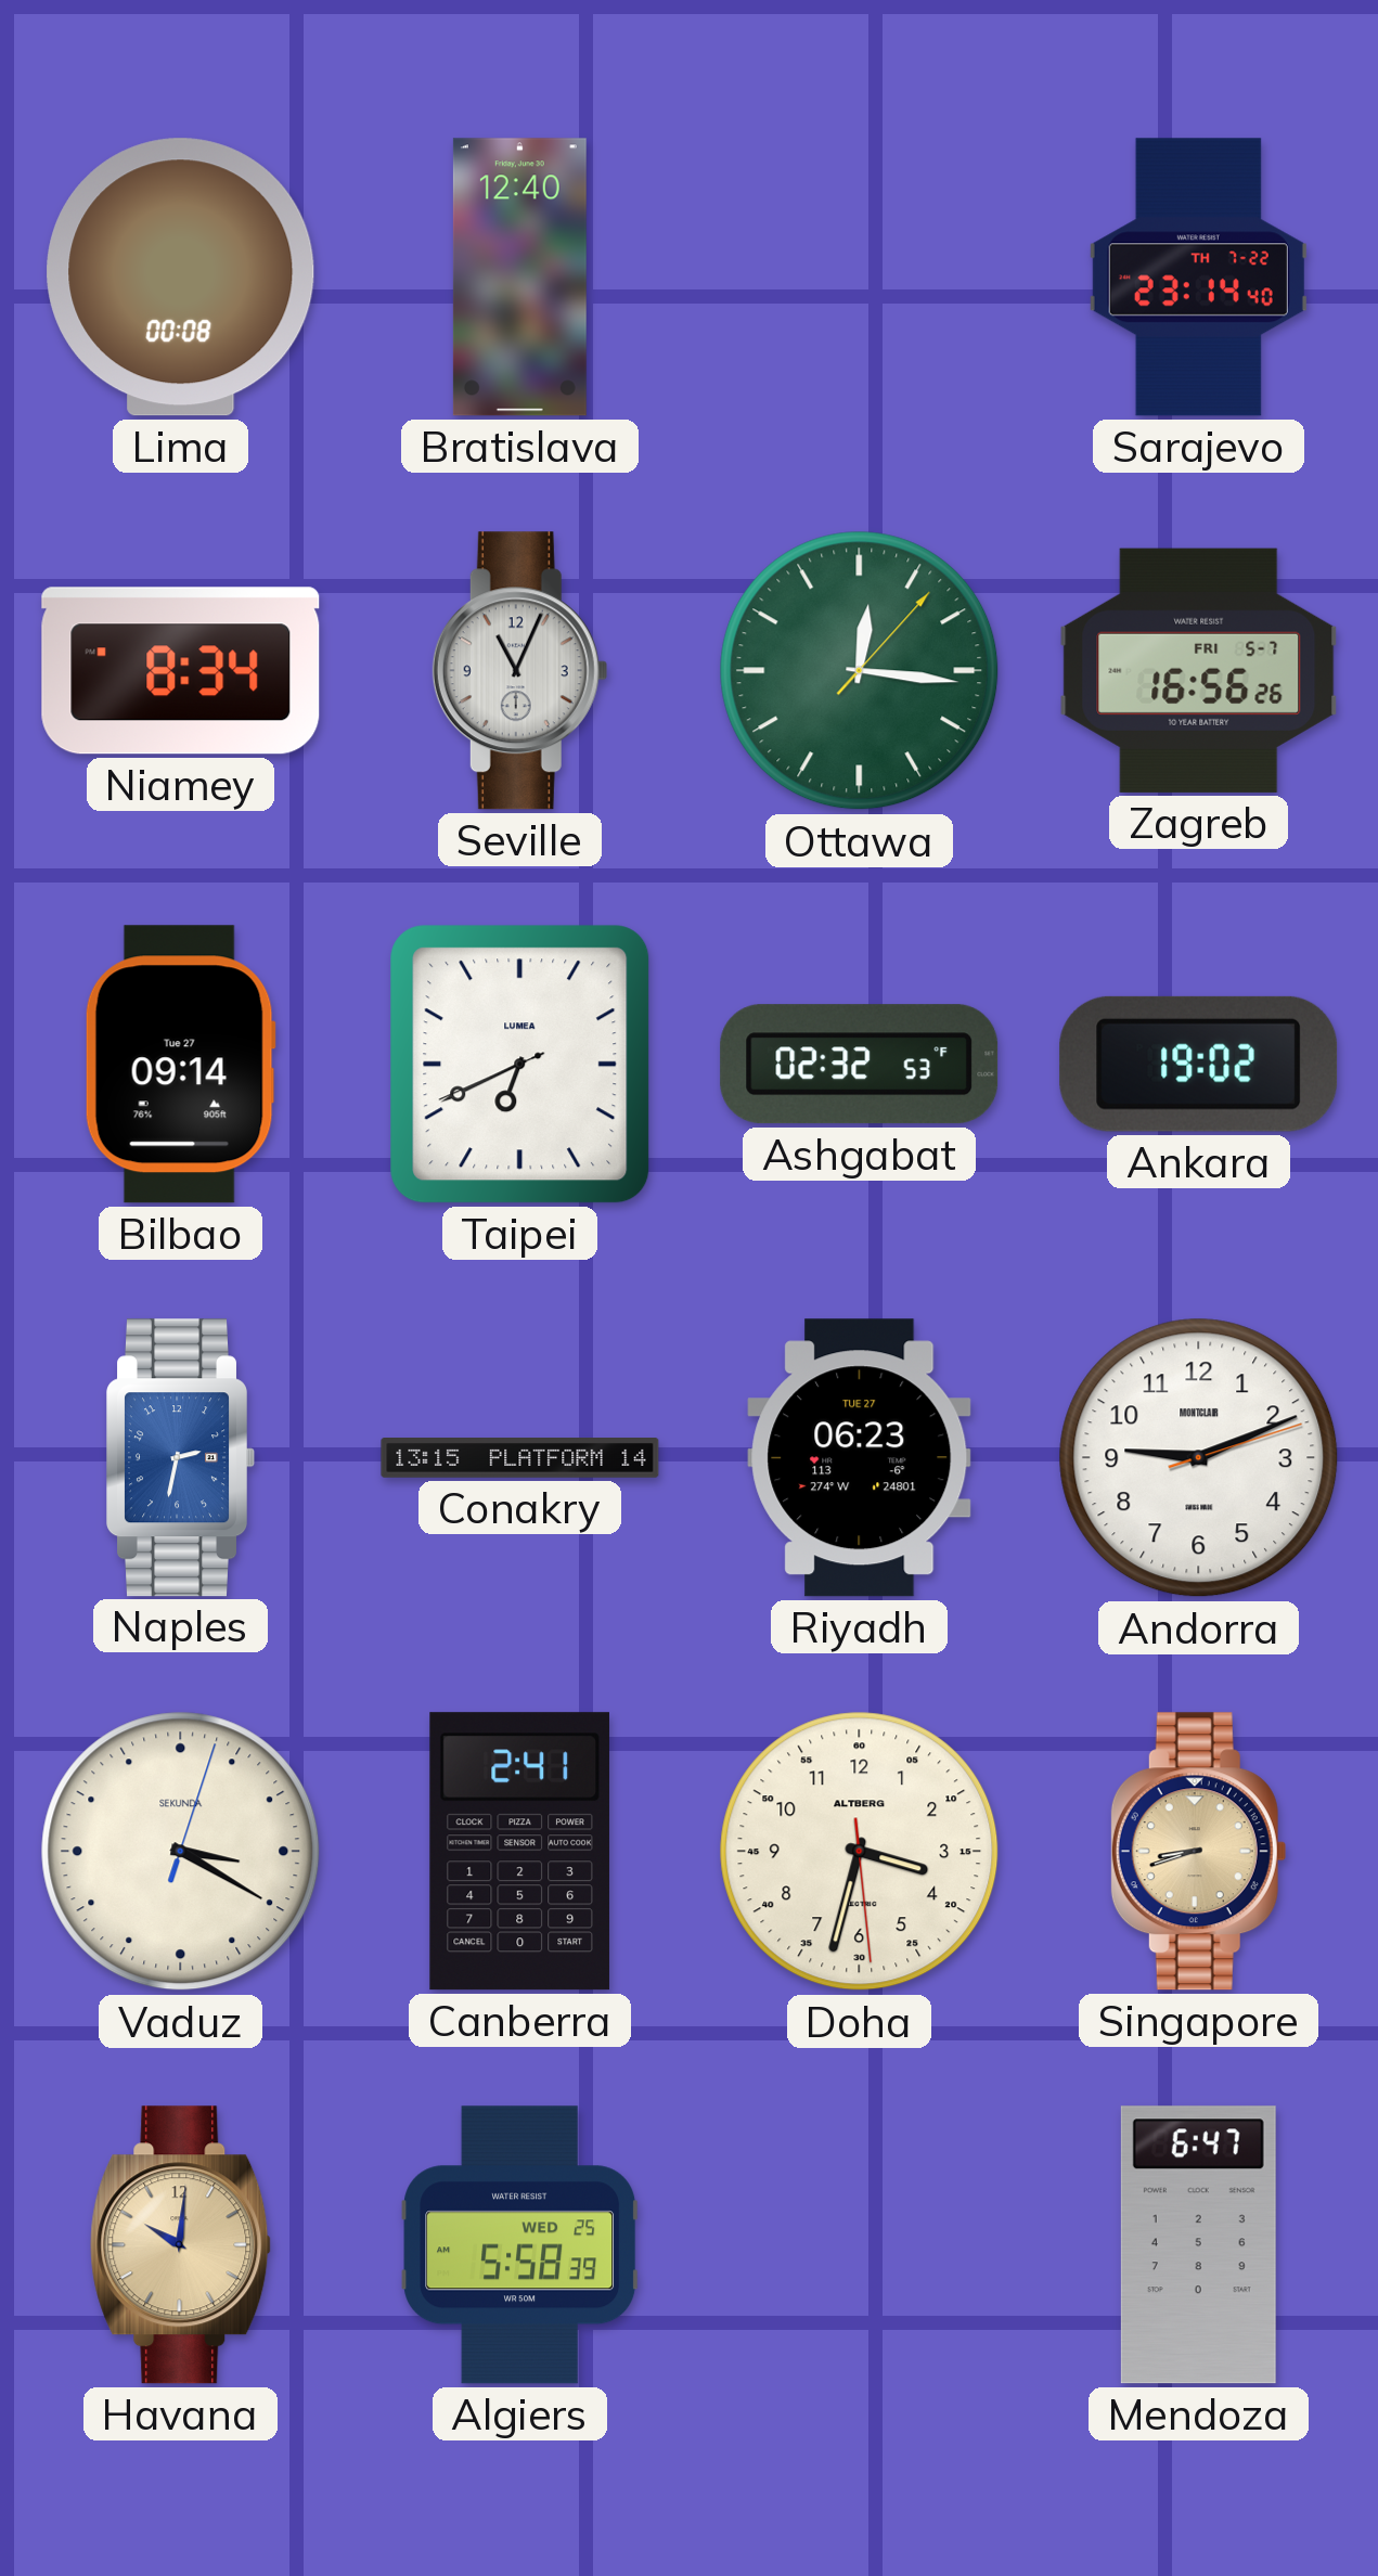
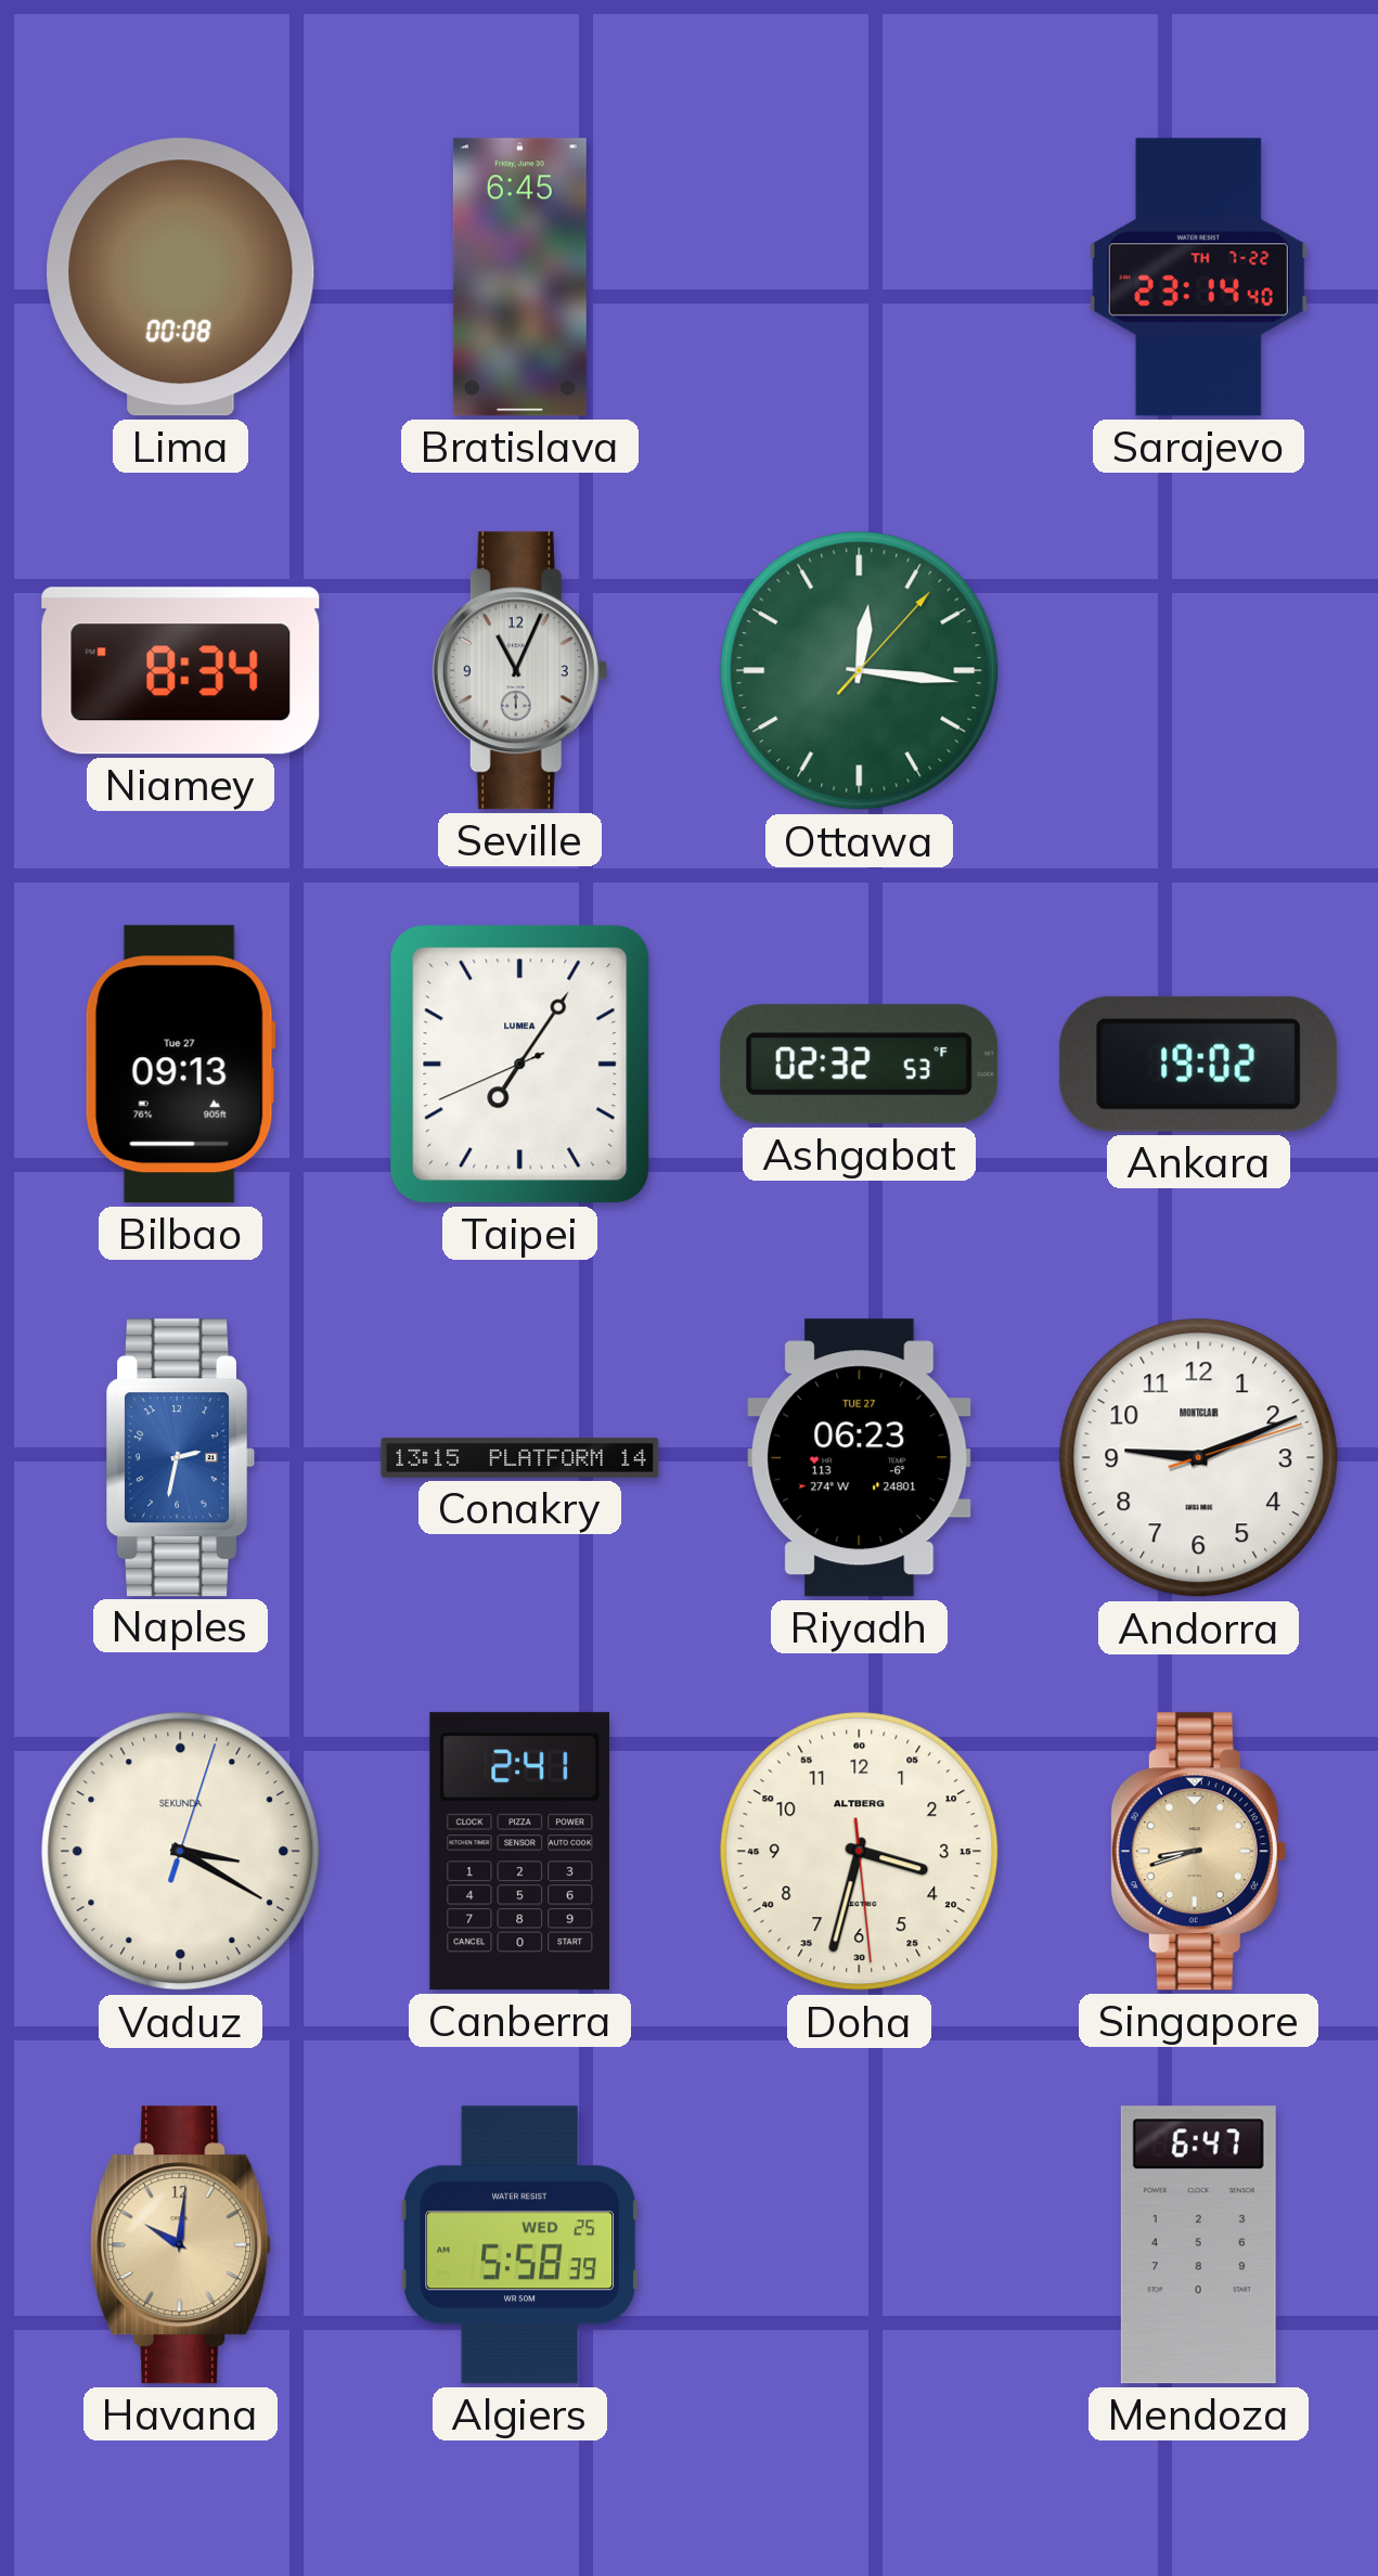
Bratislava: 12:40 -> 6:45 (519, 278)
Zagreb: 16:56 -> none (1199, 670)
Bilbao: 09:14 -> 09:13 (180, 1065)
Taipei: 6:40 -> 7:05 (520, 1065)
